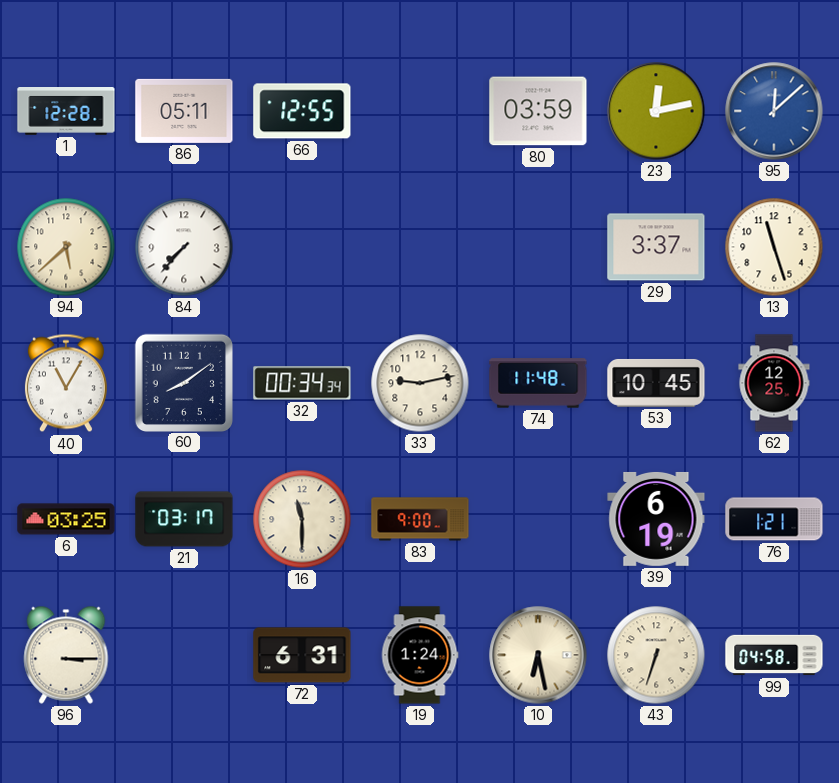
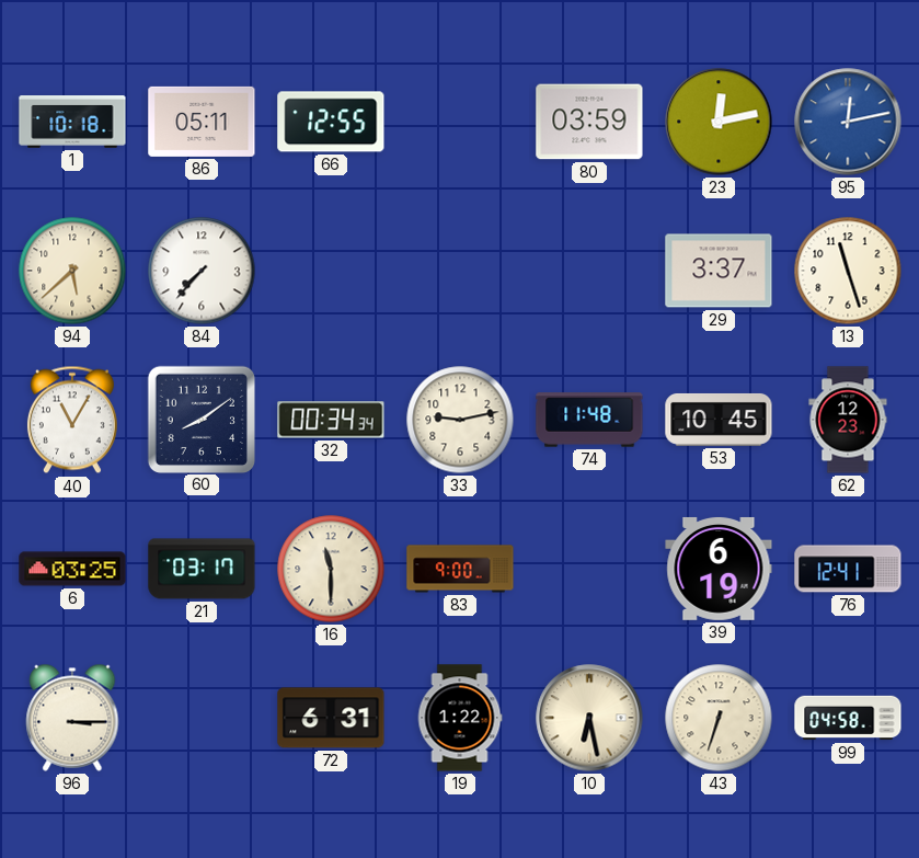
1: 12:28 -> 10:18 (72, 122)
95: 12:08 -> 12:13 (848, 122)
62: 12:25 -> 12:23 (848, 420)
76: 1:21 -> 12:41 (848, 569)
19: 1:24 -> 1:22 (460, 718)
